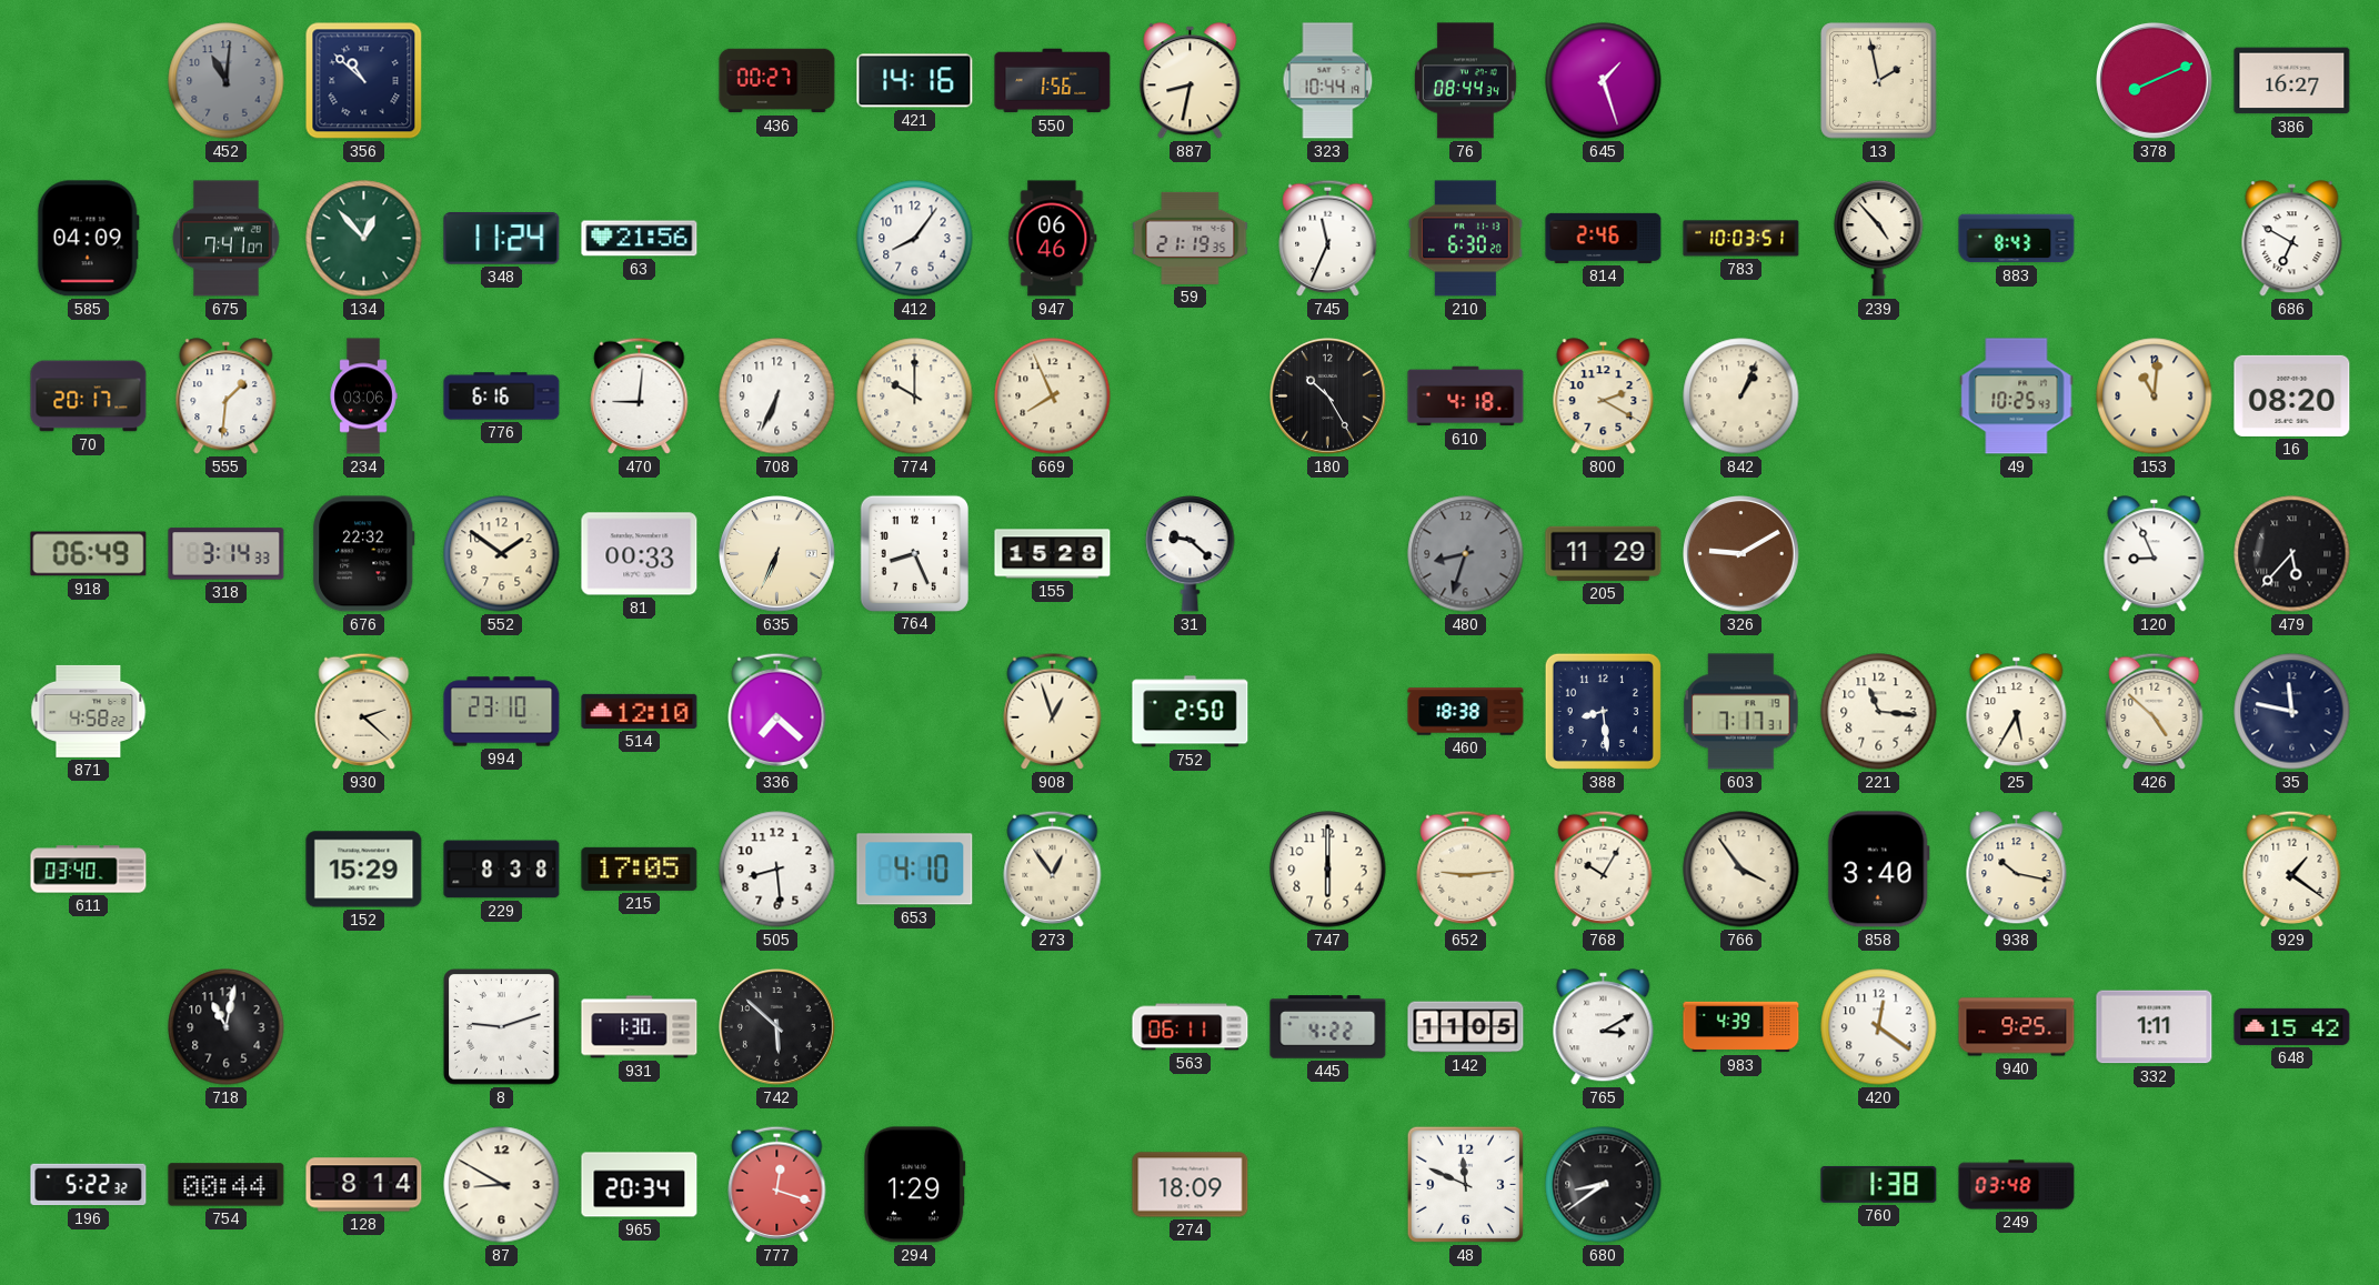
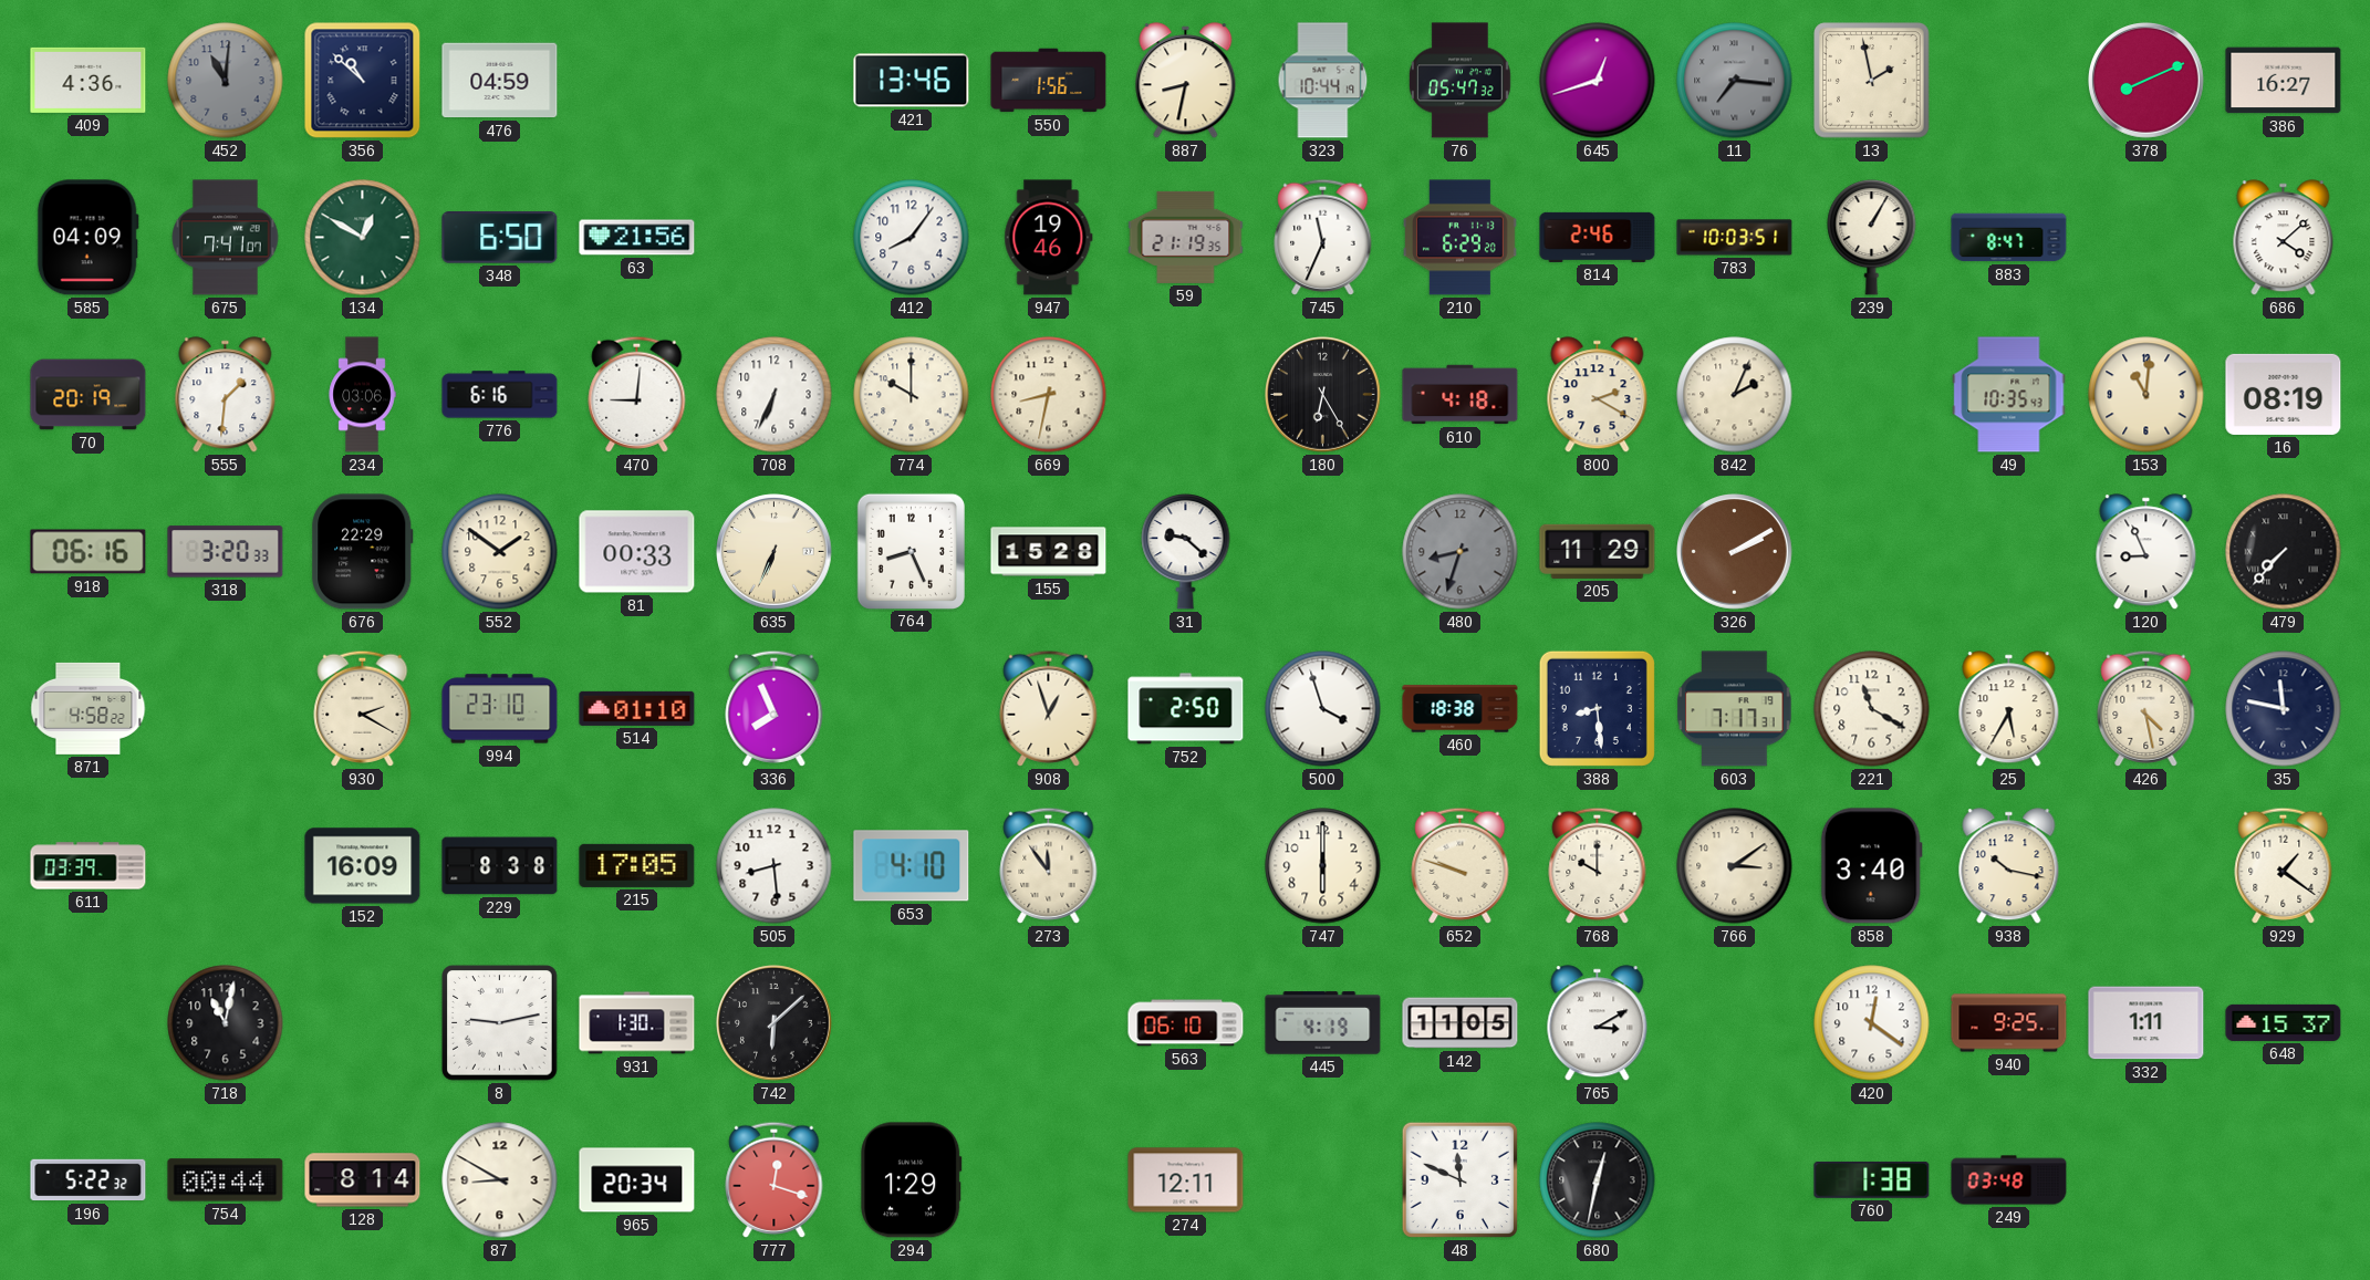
409: none -> 4:36 (89, 80)
476: none -> 04:59 (500, 81)
436: 00:27 -> none (777, 81)
421: 14:16 -> 13:46 (912, 81)
76: 08:44 -> 05:47 (1459, 81)
645: 1:27 -> 12:42 (1598, 81)
11: none -> 7:16 (1735, 81)
134: 12:53 -> 12:50 (363, 238)
348: 11:24 -> 6:50 (500, 238)
947: 06:46 -> 19:46 (1049, 238)
210: 6:30 -> 6:29 (1461, 238)
239: 4:53 -> 1:05 (1872, 237)
883: 8:43 -> 8:47 (2009, 238)
686: 6:50 -> 4:08 (2284, 238)
70: 20:17 -> 20:19 (89, 395)
669: 7:56 -> 8:32 (1049, 395)
180: 10:25 -> 6:25 (1323, 395)
842: 1:04 -> 2:04 (1735, 395)
49: 10:25 -> 10:35 (2009, 395)
16: 08:20 -> 08:19 (2284, 394)
918: 06:49 -> 06:16 (89, 552)
318: 3:14 -> 3:20 (226, 552)
676: 22:32 -> 22:29 (363, 552)
326: 9:10 -> 2:10 (1735, 552)
479: 5:37 -> 7:37 (2284, 552)
930: 2:22 -> 2:20 (363, 708)
514: 12:10 -> 01:10 (637, 708)
336: 7:22 -> 7:56 (775, 708)
500: none -> 3:57 (1323, 709)
221: 11:16 -> 11:20 (1872, 709)
426: 4:52 -> 4:28 (2146, 708)
611: 03:40 -> 03:39 (89, 866)
152: 15:29 -> 16:09 (363, 866)
273: 12:54 -> 11:54 (1049, 865)
652: 9:14 -> 9:48 (1461, 865)
768: 10:05 -> 10:00 (1598, 865)
766: 3:54 -> 3:09 (1735, 866)
8: 9:12 -> 9:13 (500, 1023)
742: 5:52 -> 6:08 (775, 1023)
563: 06:11 -> 06:10 (1186, 1023)
445: 4:22 -> 4:19 (1323, 1023)
983: 4:39 -> none (1741, 1027)
648: 15:42 -> 15:37 (2284, 1022)
274: 18:09 -> 12:11 (1186, 1180)
680: 8:39 -> 12:32 (1598, 1180)
